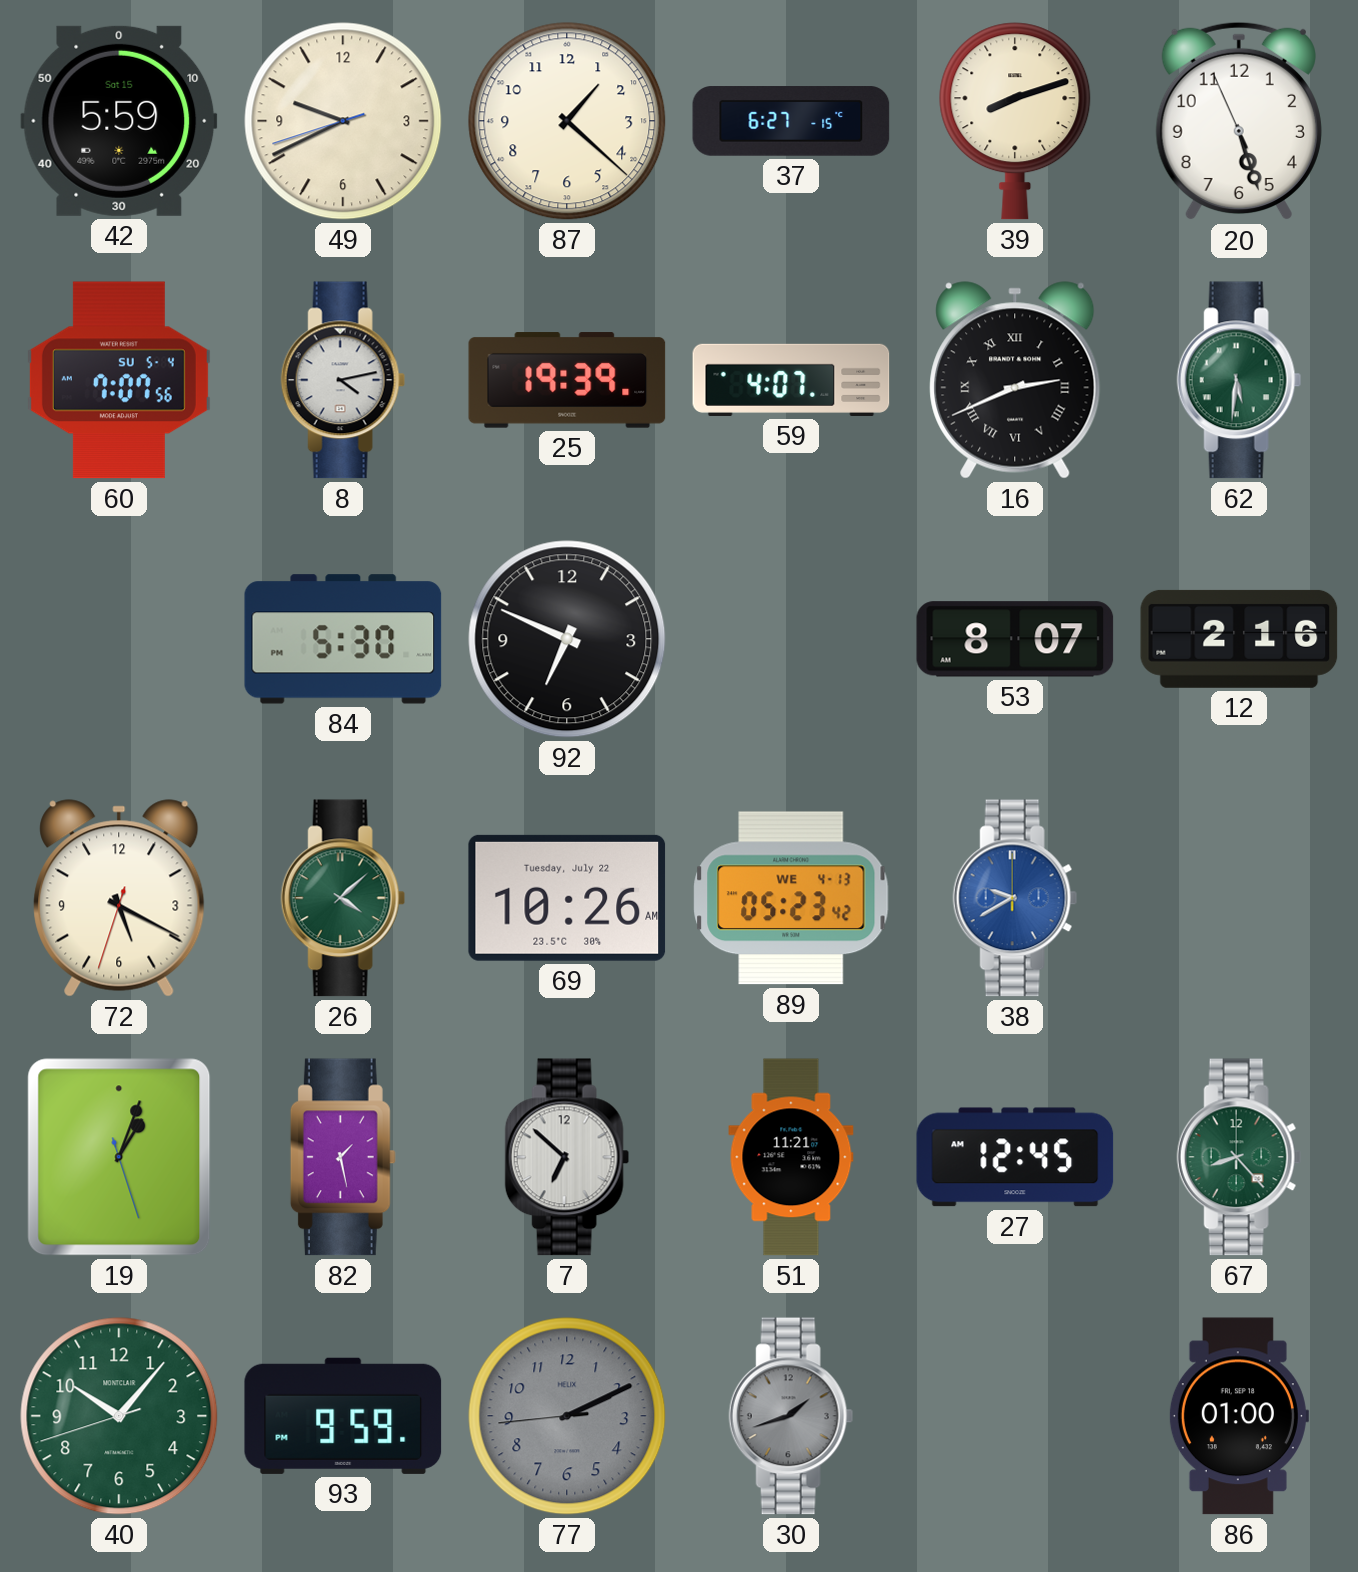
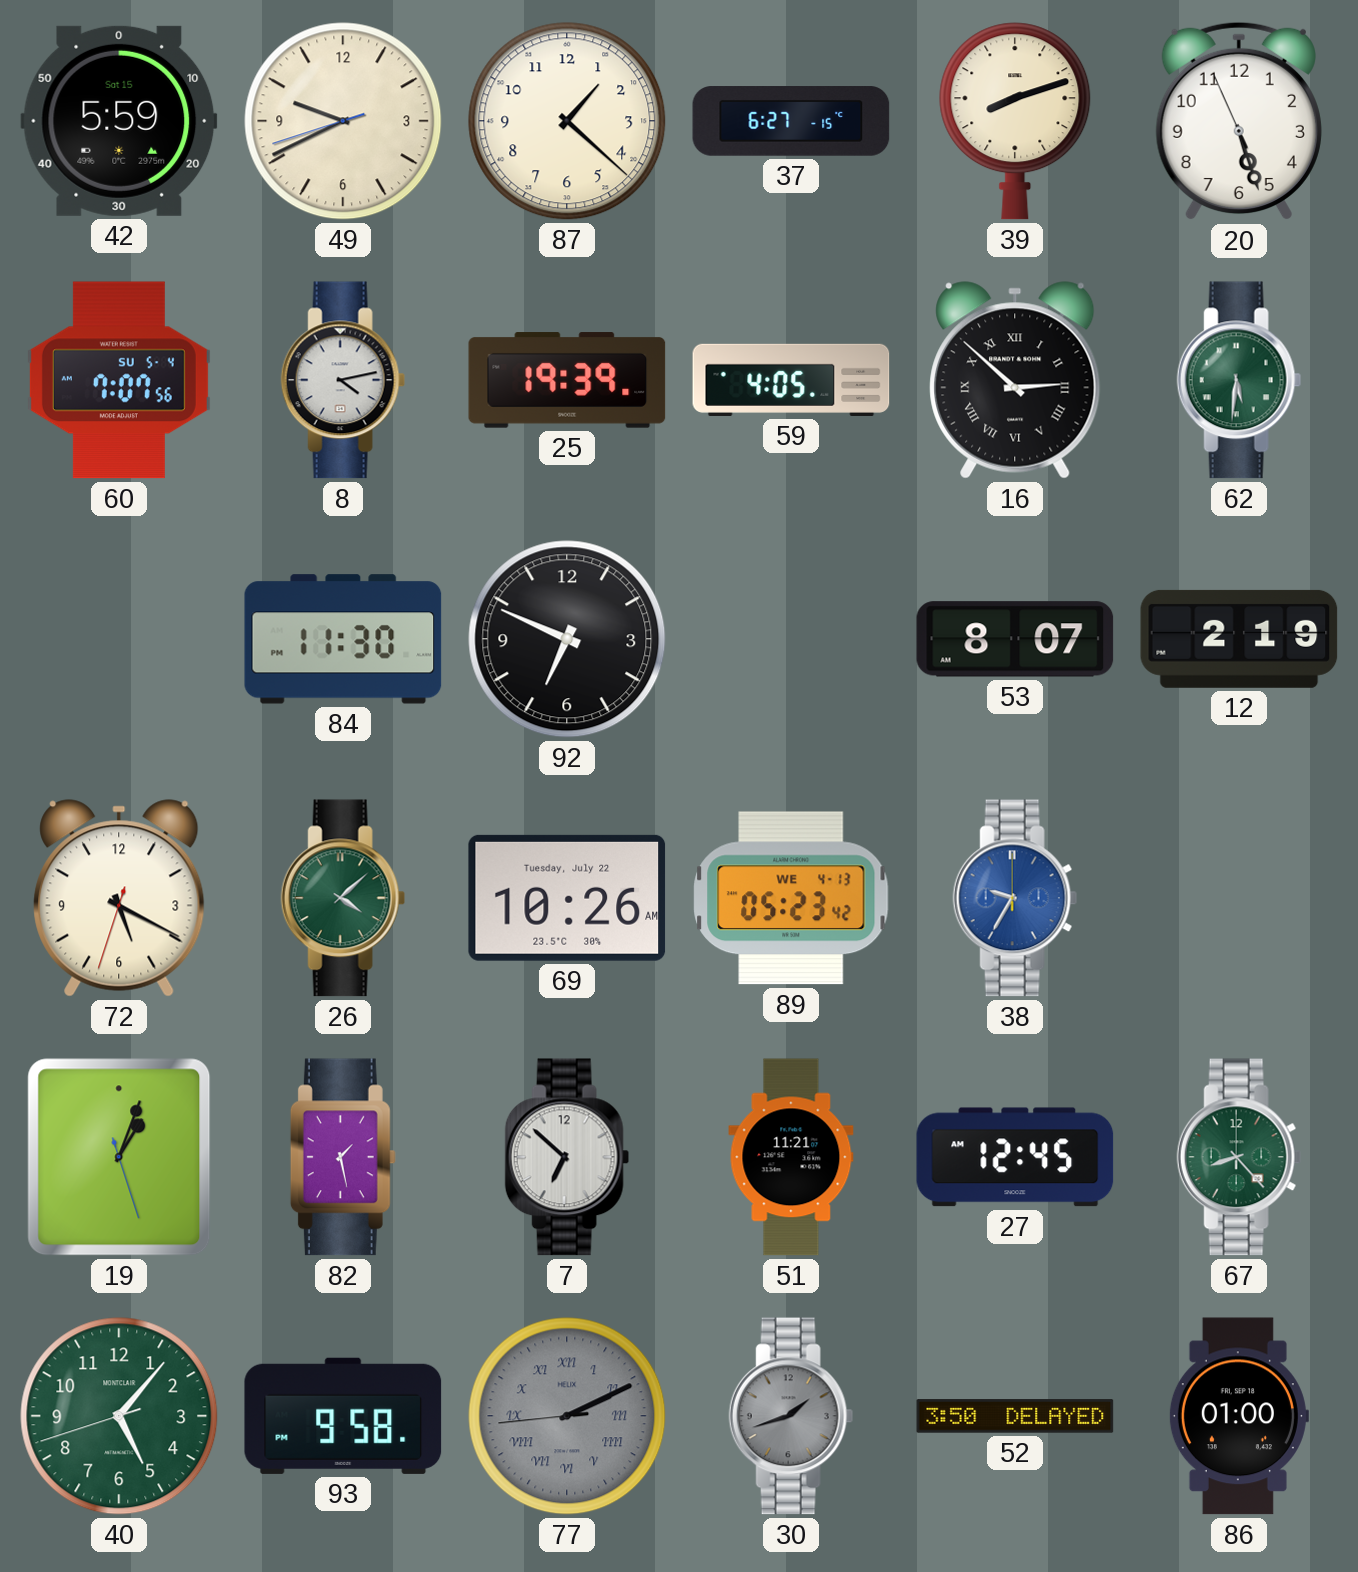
59: 4:07 -> 4:05 (791, 380)
16: 2:41 -> 2:52 (1015, 380)
84: 5:30 -> 11:30 (343, 639)
12: 2:16 -> 2:19 (1239, 639)
38: 9:40 -> 9:35 (1015, 898)
40: 10:06 -> 5:06 (119, 1416)
93: 9:59 -> 9:58 (343, 1416)
77 numerals: Arabic -> Roman (567, 1416)
52: none -> 3:50 (1015, 1416)
